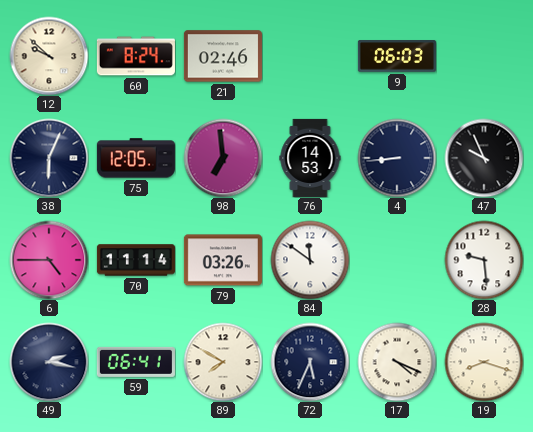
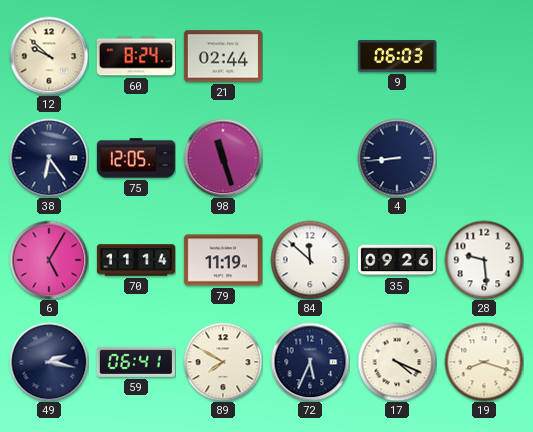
21: 02:46 -> 02:44 (223, 56)
38: 6:04 -> 6:24 (49, 158)
98: 6:59 -> 11:27 (223, 158)
76: 14:53 -> none (310, 158)
47: 9:56 -> none (484, 158)
6: 4:45 -> 5:05 (49, 260)
79: 03:26 -> 11:19 (223, 260)
84: 11:51 -> 11:52 (310, 260)
35: none -> 09:26 (397, 260)
